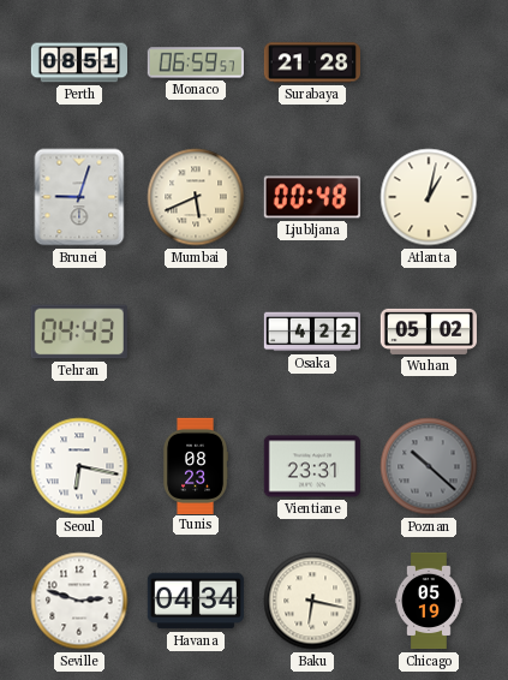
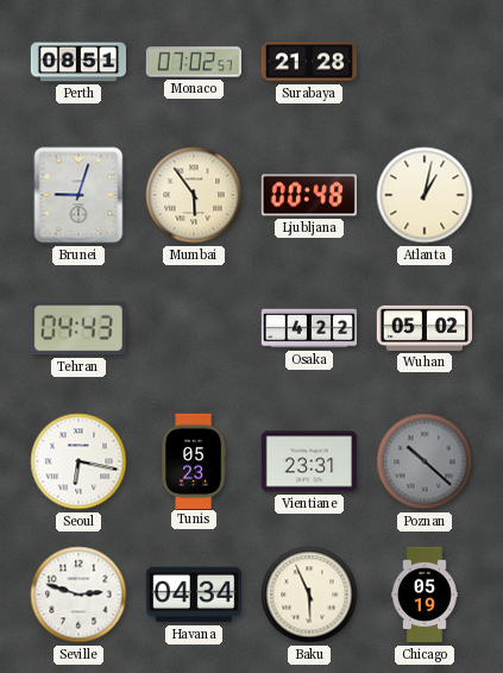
Monaco: 06:59 -> 07:02 (194, 62)
Mumbai: 5:41 -> 5:54 (194, 195)
Tunis: 08:23 -> 05:23 (195, 460)
Baku: 6:17 -> 5:56 (309, 595)
